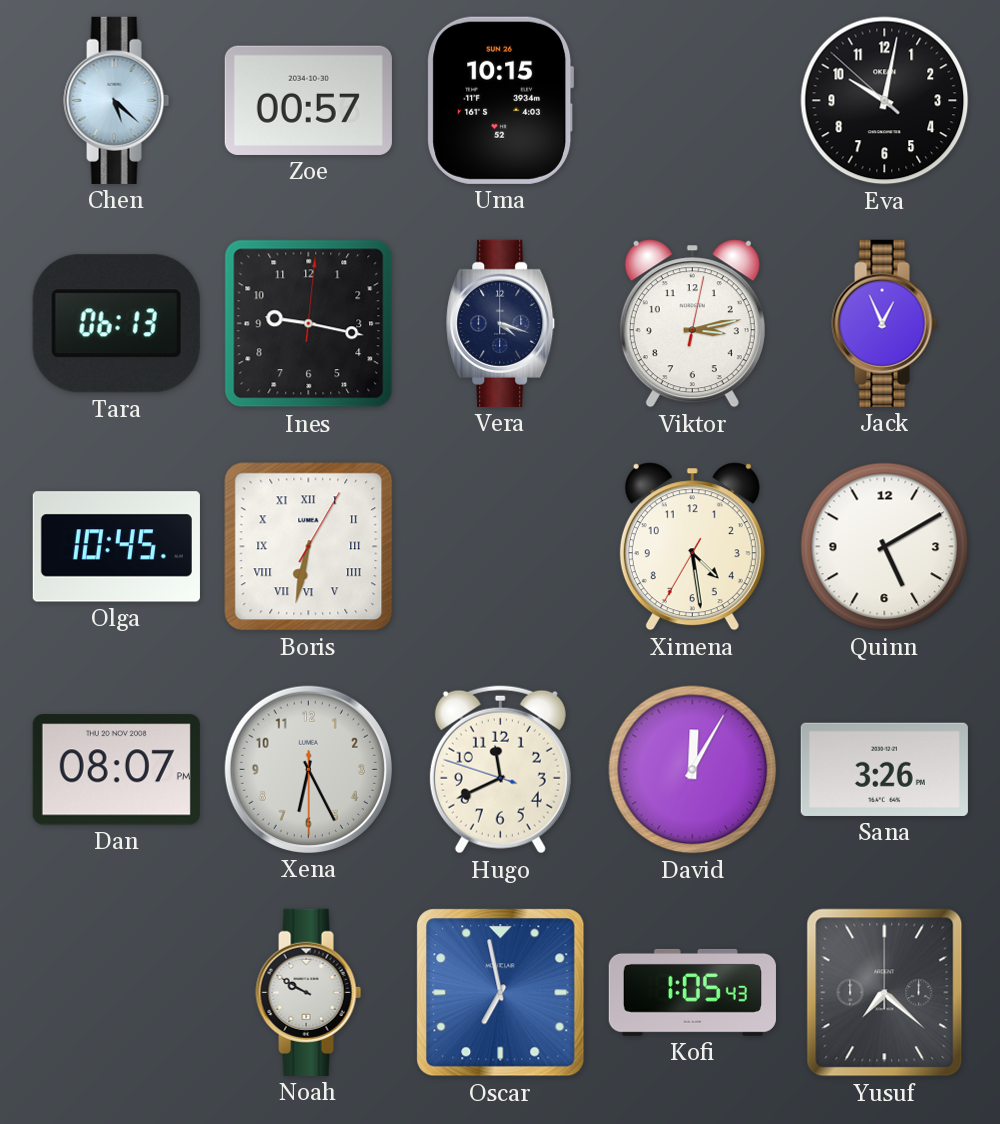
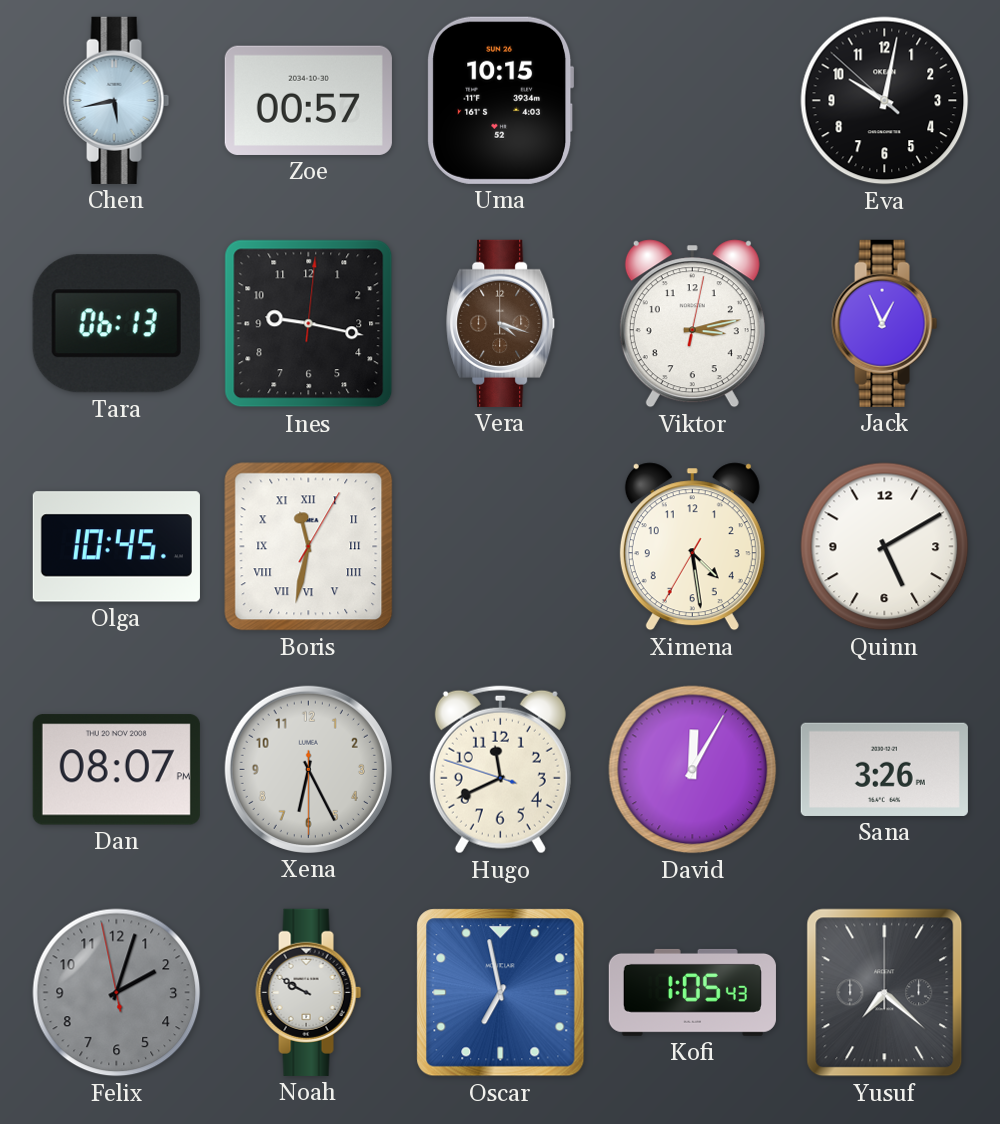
Chen: 5:22 -> 5:43 (117, 100)
Vera dial: navy -> brown (501, 323)
Boris: 6:32 -> 11:32 (309, 547)
Felix: none -> 2:02 (117, 993)
